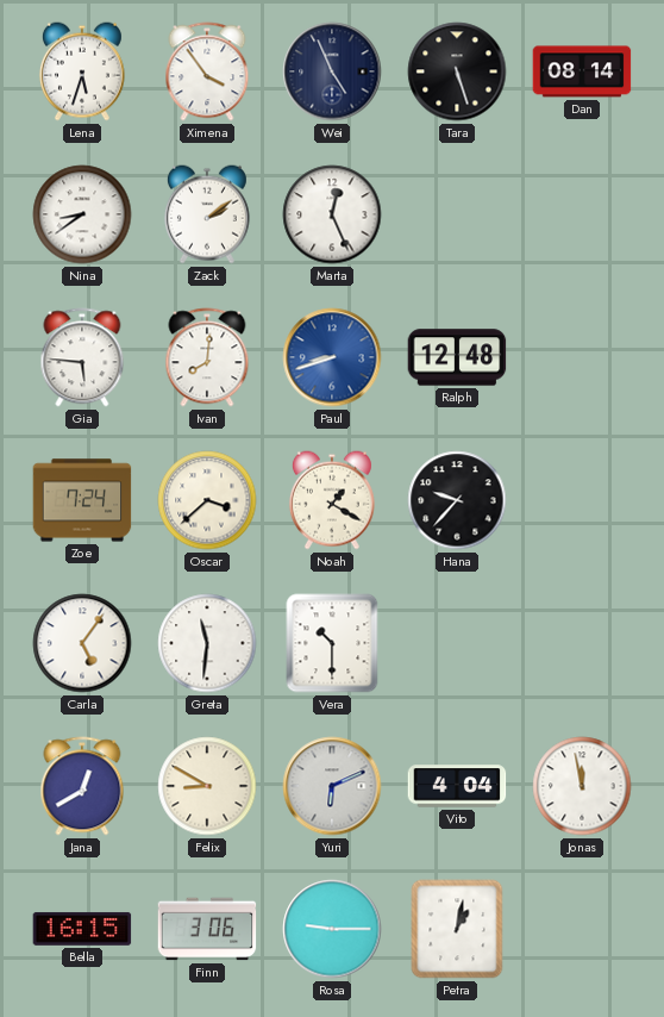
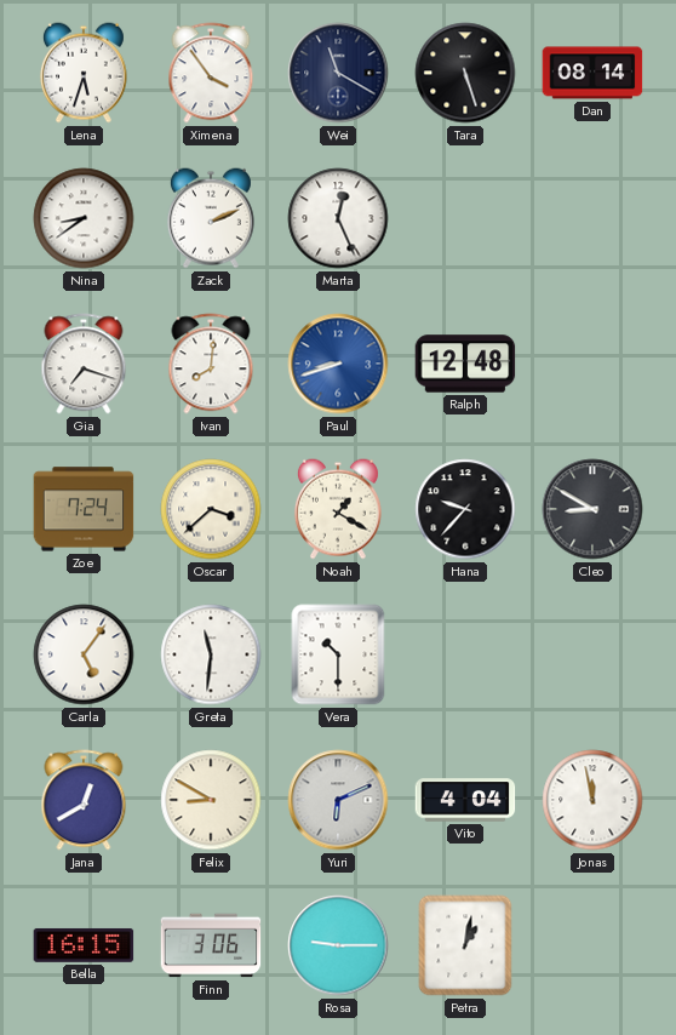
Wei: 4:56 -> 11:20 (338, 73)
Zack: 2:09 -> 2:11 (211, 218)
Gia: 5:46 -> 7:18 (84, 364)
Cleo: none -> 8:50 (592, 509)
